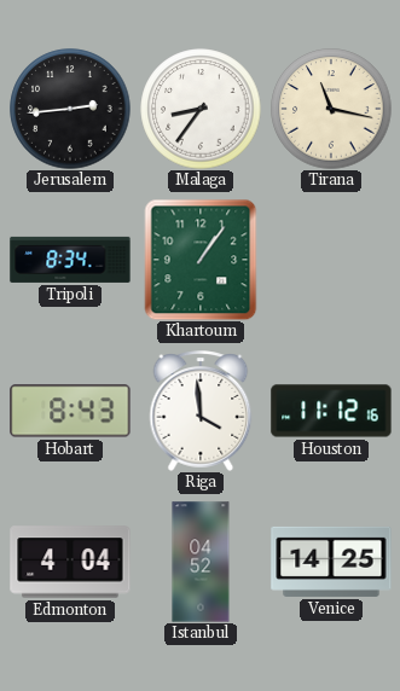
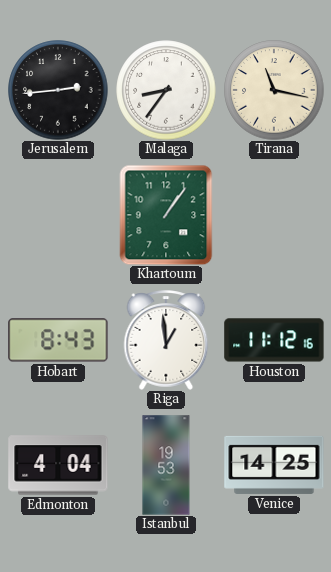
Tripoli: 8:34 -> none (70, 260)
Riga: 3:59 -> 12:59 (166, 340)
Istanbul: 04:52 -> 19:53 (166, 465)
